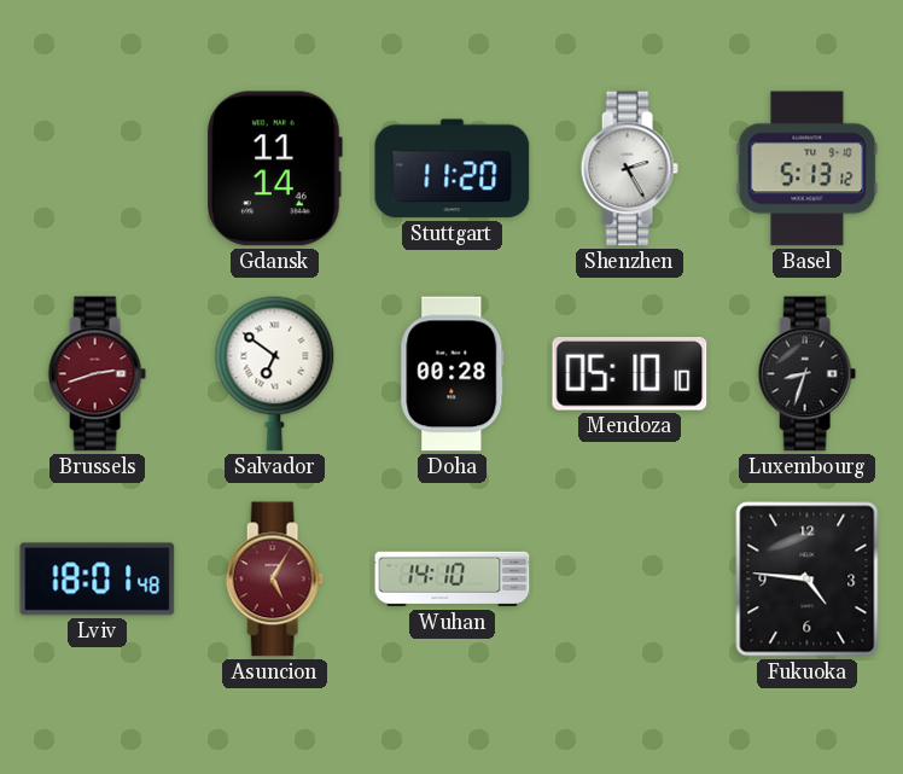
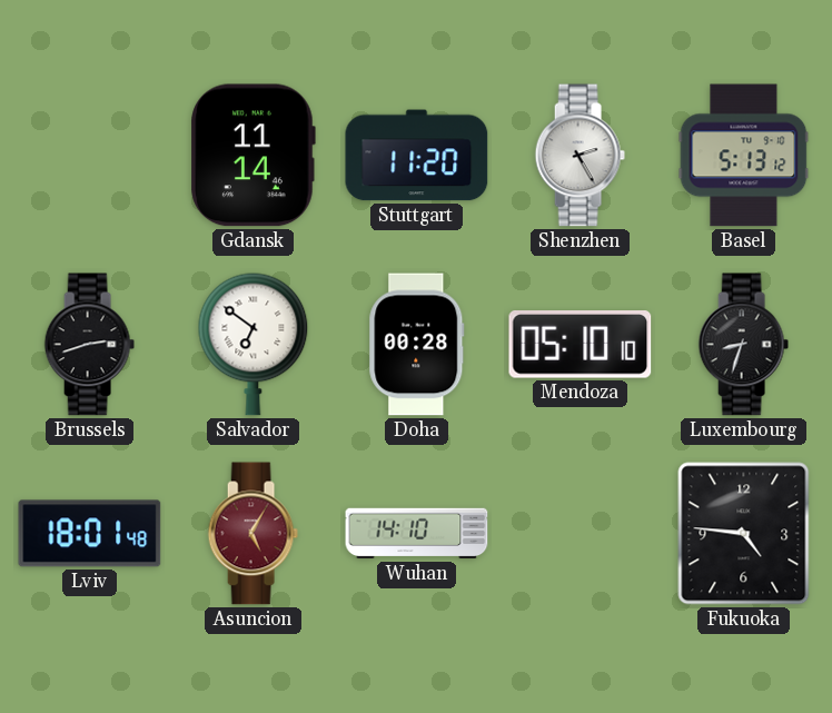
Brussels dial: burgundy -> black (89, 345)
